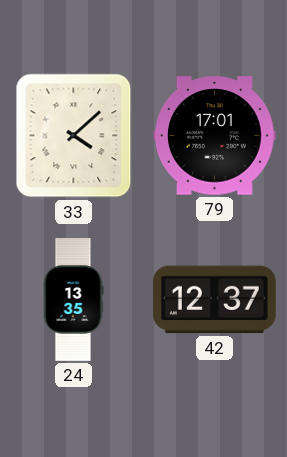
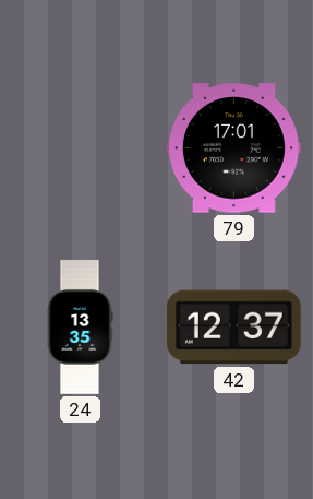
33: 4:08 -> none (74, 136)
